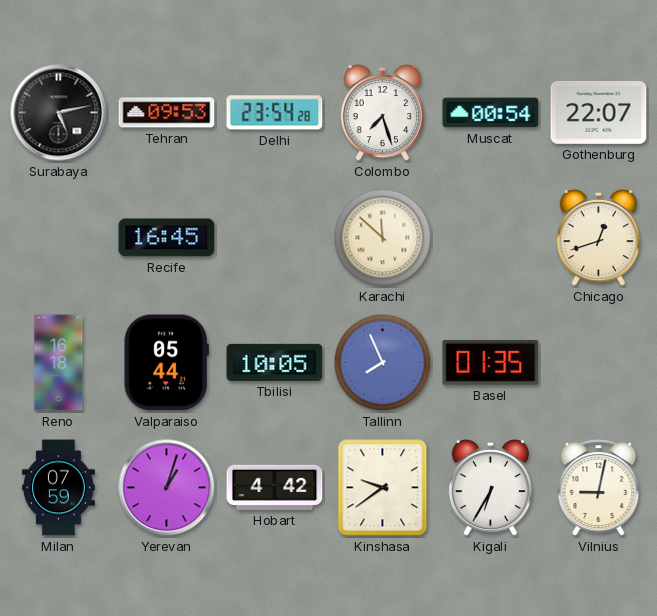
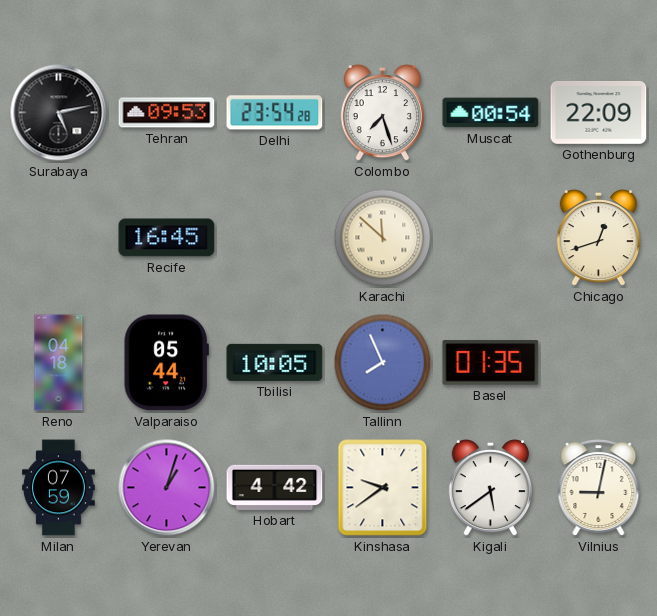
Gothenburg: 22:07 -> 22:09 (599, 112)
Reno: 16:18 -> 04:18 (59, 363)
Kigali: 6:35 -> 5:39 (490, 488)
